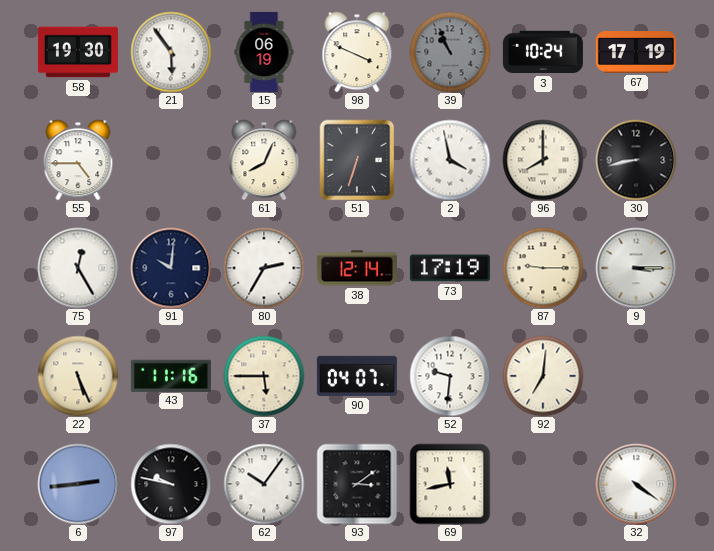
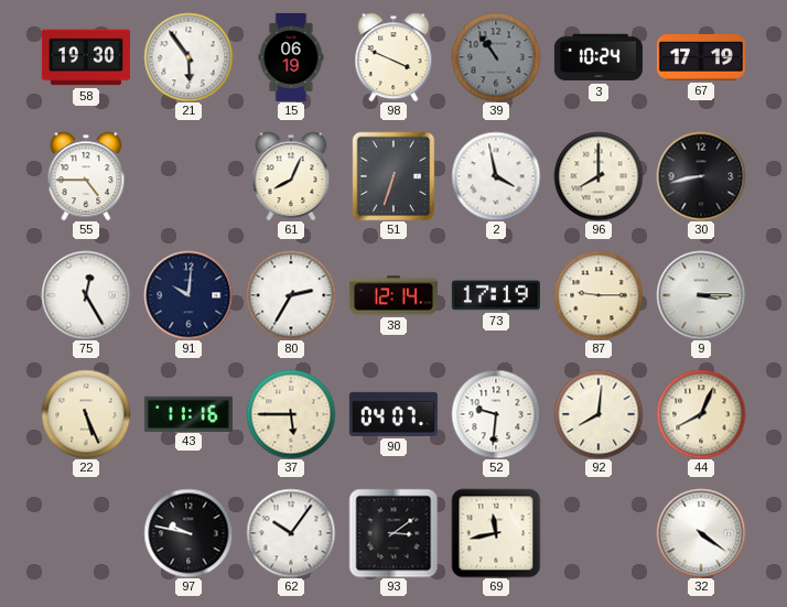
39: 10:56 -> 10:54 (496, 57)
92: 7:01 -> 8:01 (599, 414)
44: none -> 8:04 (701, 414)
6: 2:44 -> none (78, 484)
